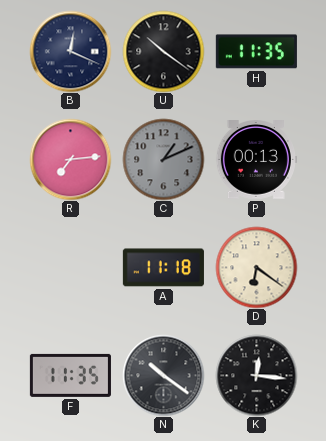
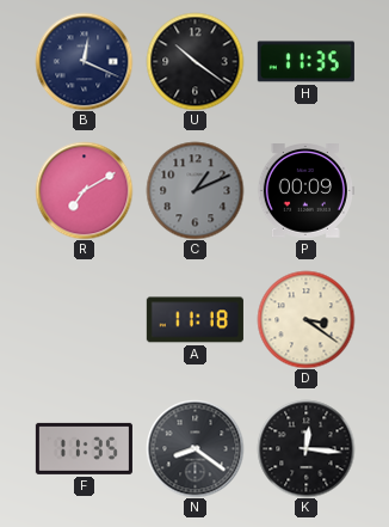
R: 7:14 -> 7:10 (84, 190)
P: 00:13 -> 00:09 (305, 191)
D: 6:21 -> 3:21 (305, 319)
N: 10:21 -> 8:21 (194, 448)
